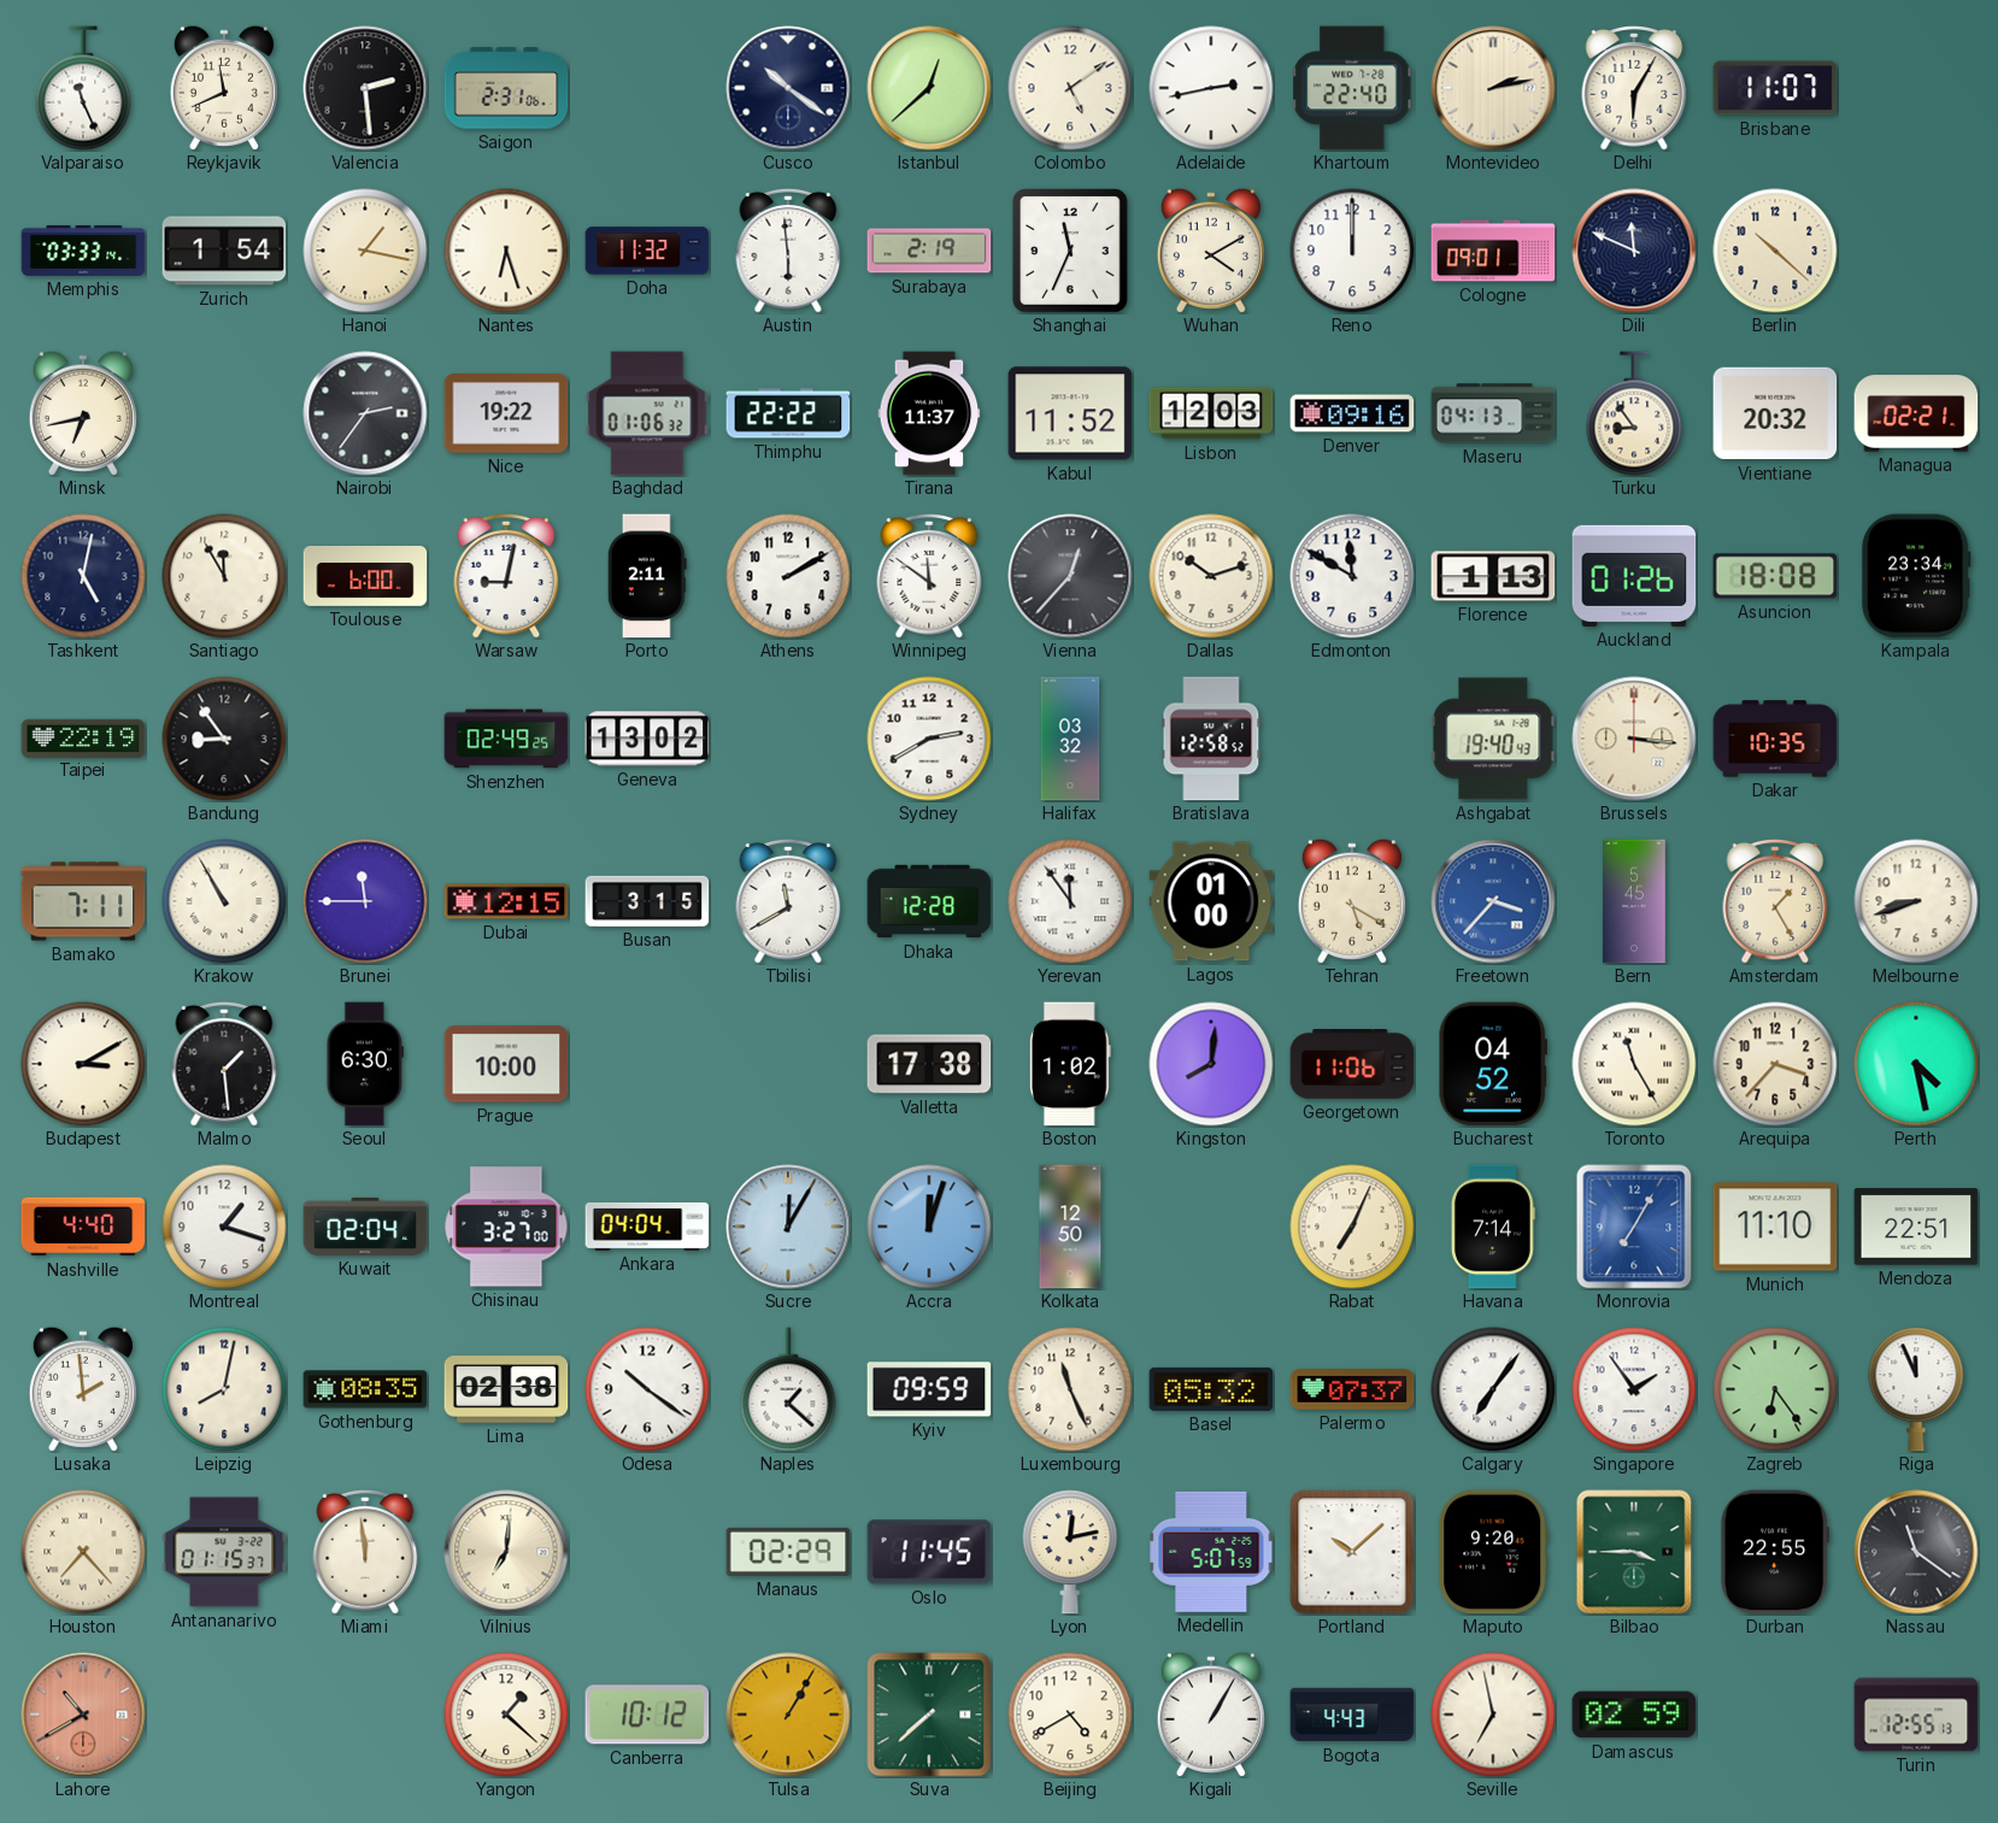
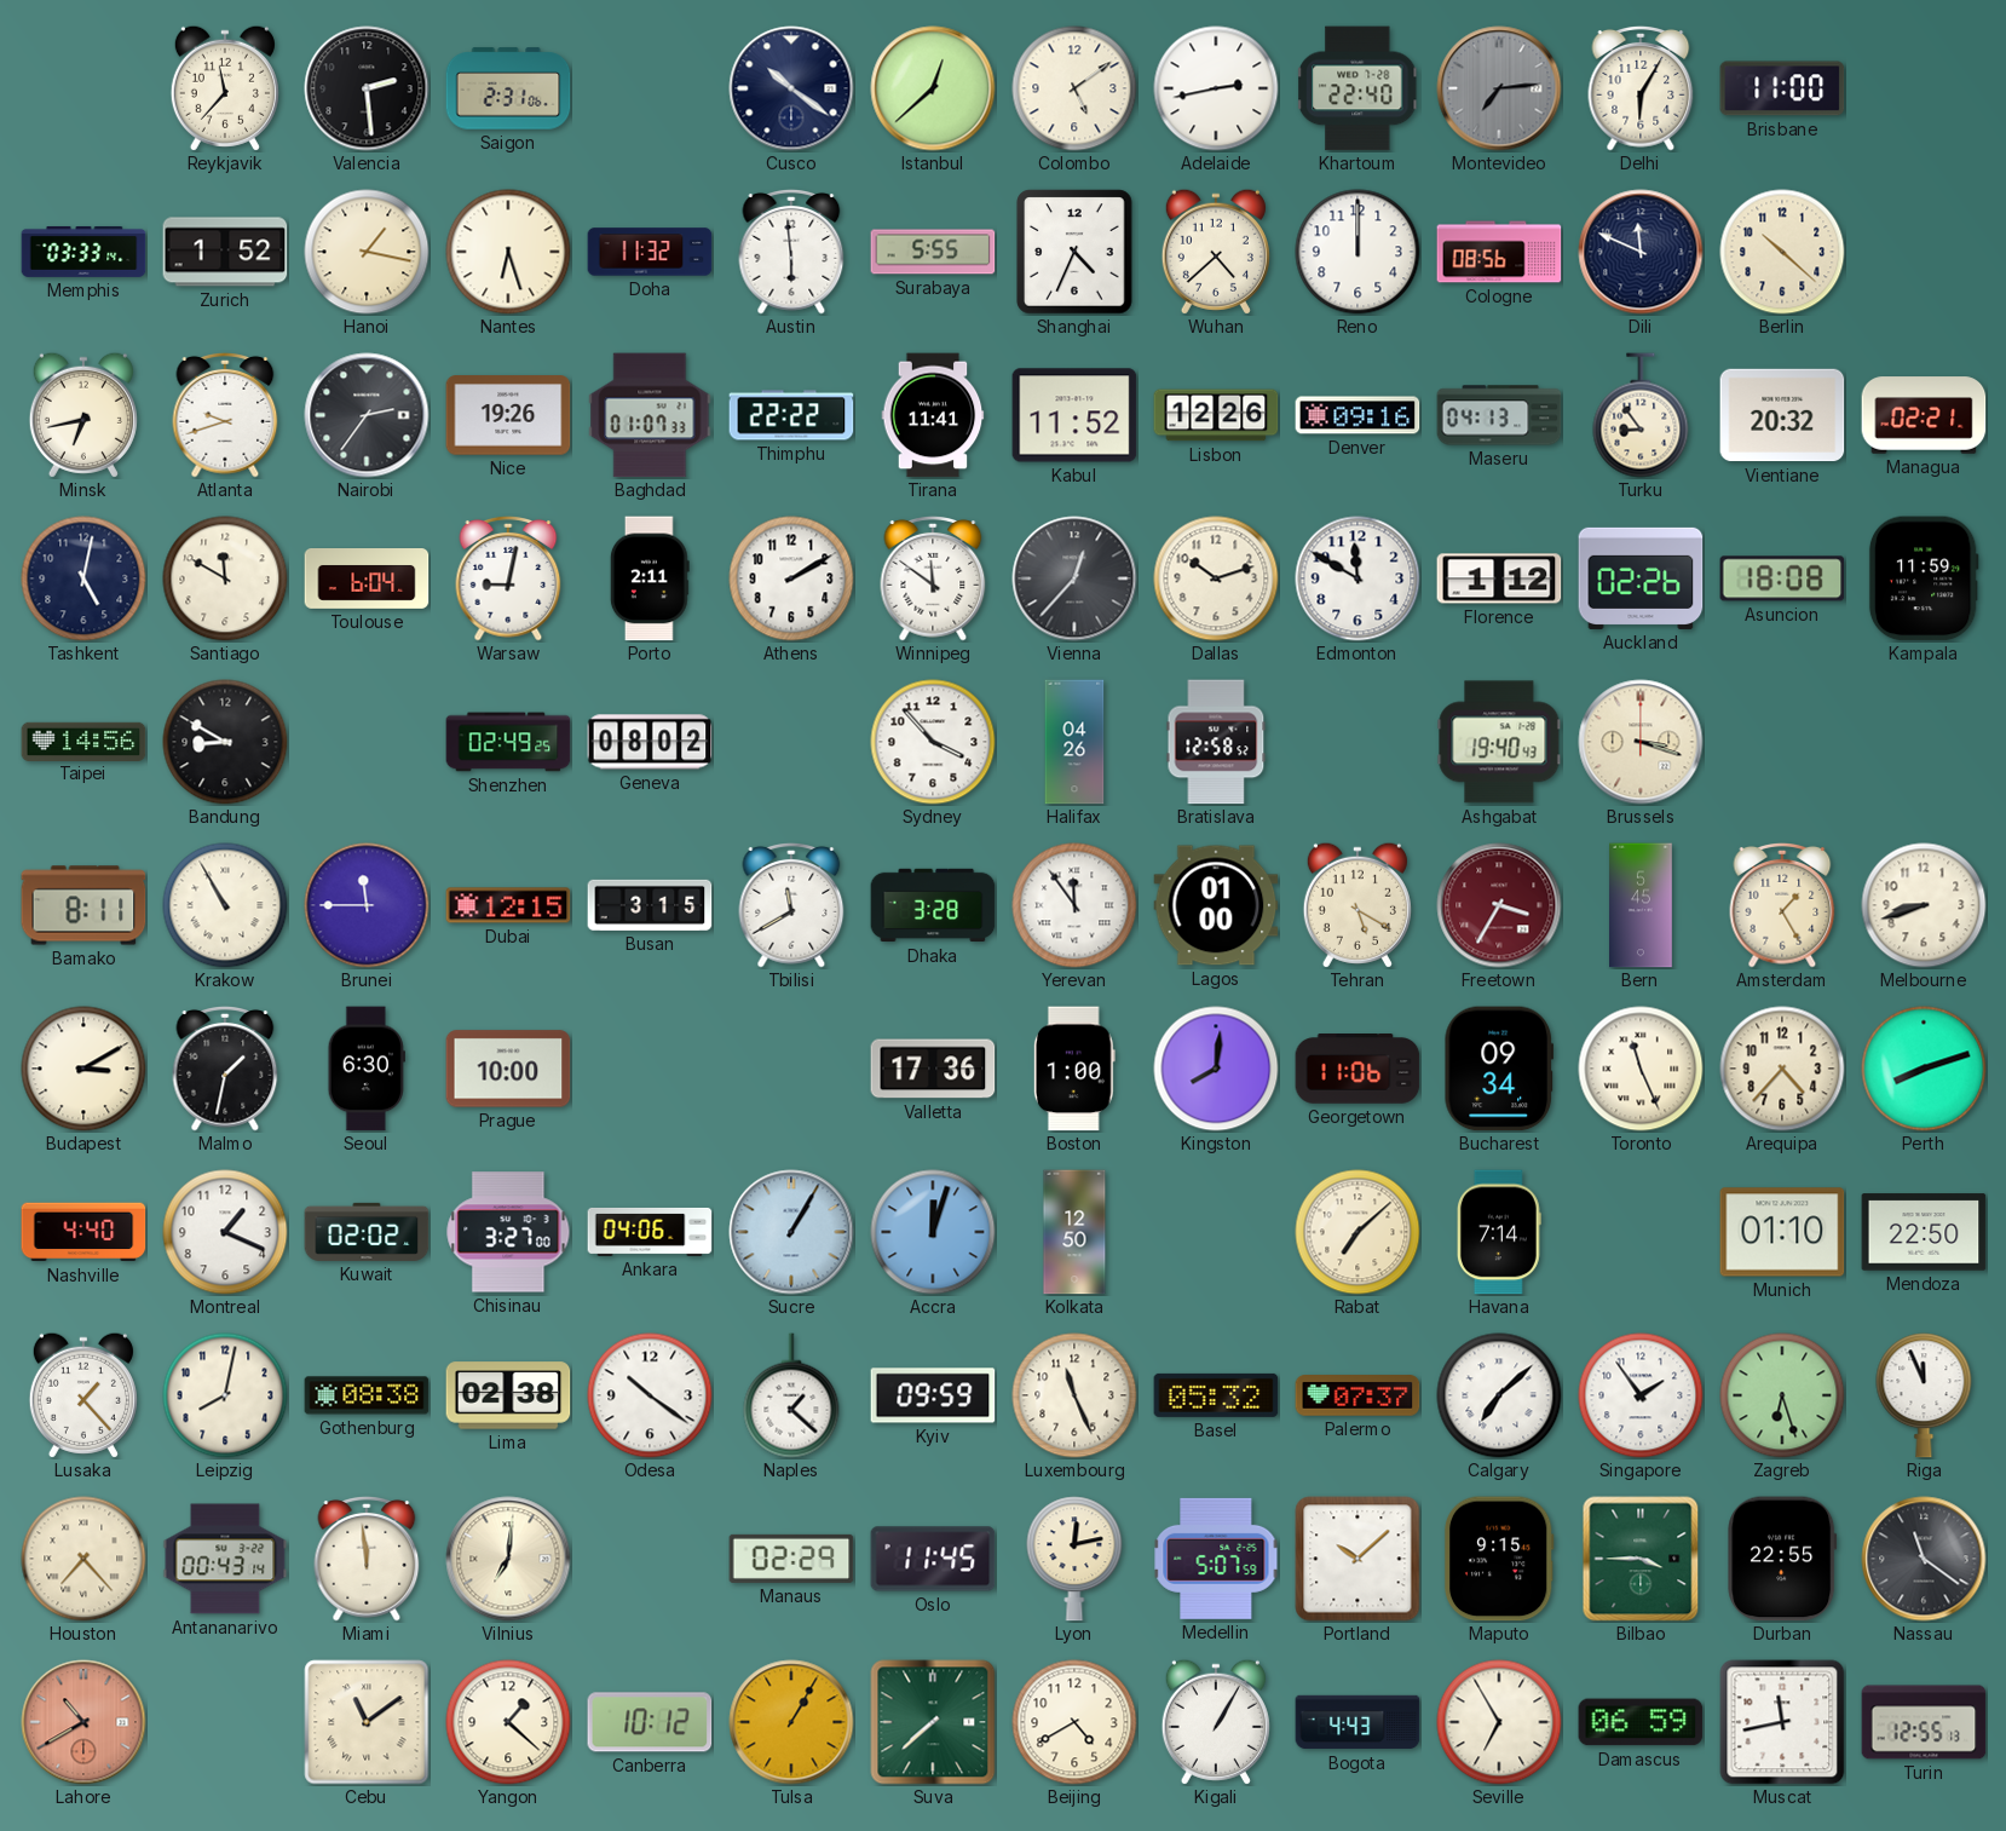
Valparaiso: 11:26 -> none (83, 88)
Reykjavik: 11:41 -> 11:37 (225, 88)
Montevideo: 2:13 -> 7:14 (1499, 88)
Montevideo dial: cream -> grey (1499, 88)
Brisbane: 11:07 -> 11:00 (1782, 88)
Zurich: 1:54 -> 1:52 (225, 252)
Surabaya: 2:19 -> 5:55 (933, 252)
Shanghai: 11:34 -> 4:34 (1074, 252)
Wuhan: 4:10 -> 4:38 (1216, 252)
Cologne: 09:01 -> 08:56 (1499, 252)
Atlanta: none -> 9:42 (225, 416)
Nice: 19:22 -> 19:26 (508, 415)
Baghdad: 01:06 -> 01:07 (650, 415)
Tirana: 11:37 -> 11:41 (933, 415)
Lisbon: 12:03 -> 12:26 (1216, 415)
Santiago: 11:55 -> 11:50 (225, 578)
Toulouse: 6:00 -> 6:04 (367, 580)
Florence: 1:13 -> 1:12 (1499, 578)
Auckland: 01:26 -> 02:26 (1641, 578)
Kampala: 23:34 -> 11:59 (1924, 578)
Taipei: 22:19 -> 14:56 (83, 741)
Bandung: 8:54 -> 8:50 (225, 742)
Geneva: 13:02 -> 08:02 (650, 742)
Sydney: 2:40 -> 3:53 (933, 742)
Halifax: 03:32 -> 04:26 (1074, 742)
Brussels: 3:16 -> 3:18 (1641, 742)
Dakar: 10:35 -> none (1775, 739)
Bamako: 7:11 -> 8:11 (83, 905)
Dhaka: 12:28 -> 3:28 (933, 905)
Freetown: 3:37 -> 3:35 (1499, 905)
Freetown dial: blue -> burgundy (1499, 905)
Malmo: 1:29 -> 1:32 (225, 1070)
Valletta: 17:38 -> 17:36 (933, 1069)
Boston: 1:02 -> 1:00 (1074, 1069)
Bucharest: 04:52 -> 09:34 (1499, 1069)
Toronto: 11:25 -> 11:26 (1641, 1069)
Arequipa: 3:37 -> 4:37 (1782, 1069)
Perth: 4:28 -> 8:12 (1924, 1069)
Montreal: 1:18 -> 1:19 (225, 1232)
Kuwait: 02:04 -> 02:02 (367, 1232)
Ankara: 04:04 -> 04:06 (650, 1232)
Sucre: 12:05 -> 1:05 (791, 1232)
Rabat: 7:04 -> 7:08 (1357, 1232)
Monrovia: 7:05 -> none (1634, 1227)
Munich: 11:10 -> 01:10 (1782, 1232)
Mendoza: 22:51 -> 22:50 (1924, 1232)
Lusaka: 1:59 -> 1:23 (83, 1395)
Gothenburg: 08:35 -> 08:38 (367, 1395)
Calgary: 7:06 -> 7:08 (1499, 1395)
Zagreb: 6:24 -> 6:27 (1782, 1395)
Antananarivo: 01:15 -> 00:43 (225, 1559)
Maputo: 9:20 -> 9:15 (1499, 1559)
Cebu: none -> 11:09 (367, 1722)
Seville: 6:58 -> 6:55 (1499, 1722)
Damascus: 02:59 -> 06:59 (1641, 1722)
Muscat: none -> 11:43 (1782, 1722)
